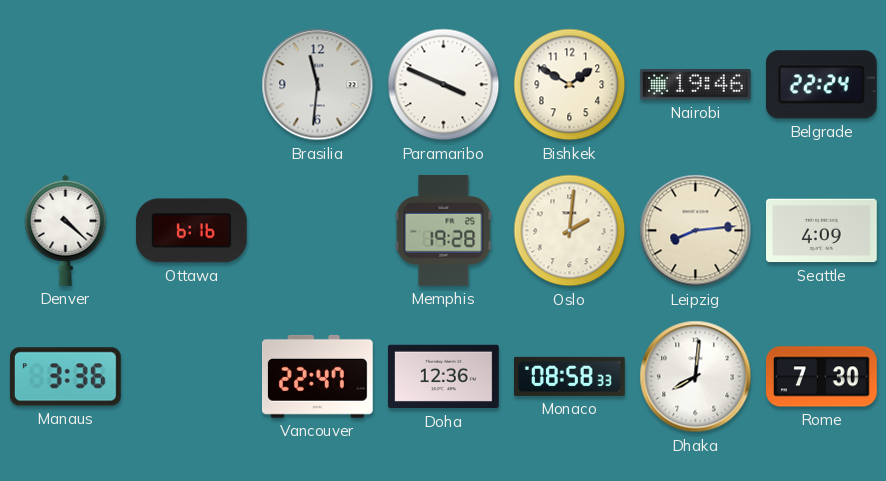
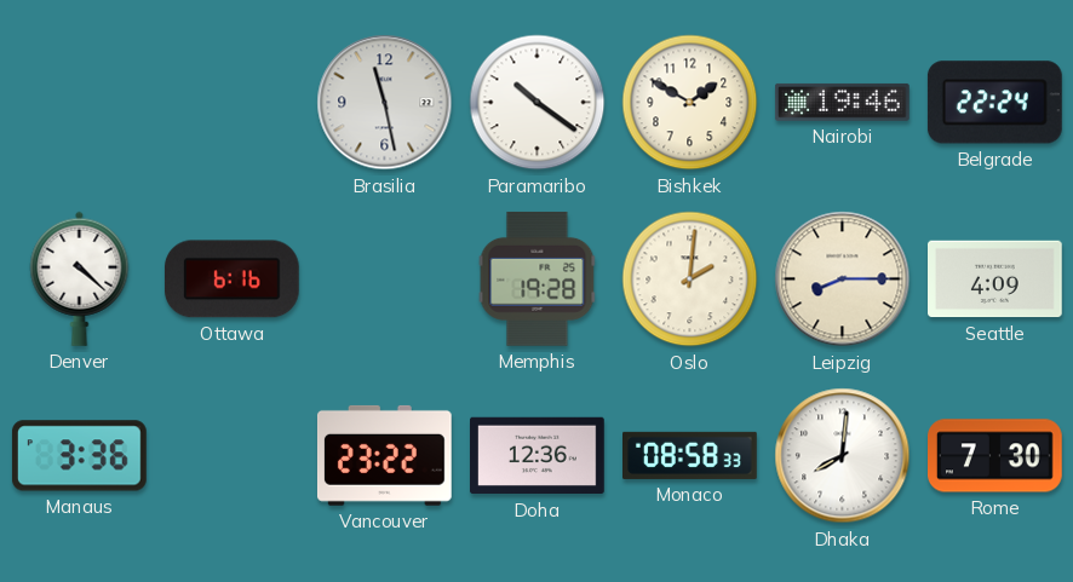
Brasilia: 11:31 -> 11:28 (385, 103)
Paramaribo: 3:49 -> 10:21 (538, 103)
Leipzig: 8:14 -> 8:15 (843, 280)
Vancouver: 22:47 -> 23:22 (384, 455)
